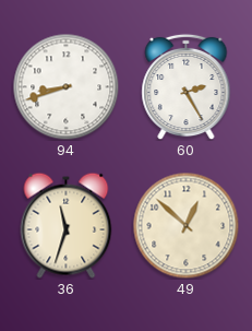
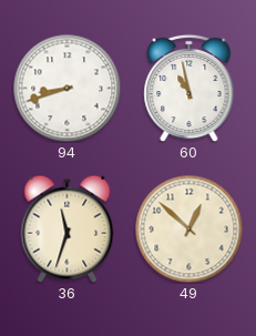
60: 2:25 -> 10:58 (190, 88)
